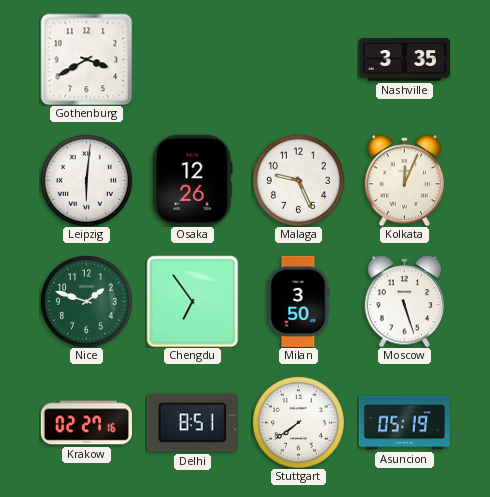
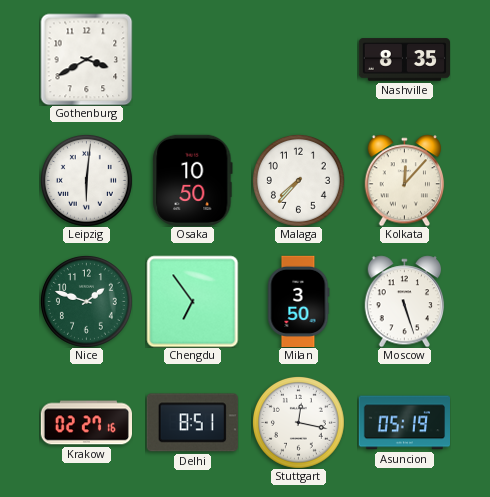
Nashville: 3:35 -> 8:35 (404, 60)
Osaka: 12:26 -> 10:50 (193, 180)
Malaga: 9:26 -> 7:37 (298, 180)
Kolkata: 12:04 -> 12:07 (405, 180)
Stuttgart: 7:39 -> 12:17 (298, 422)
